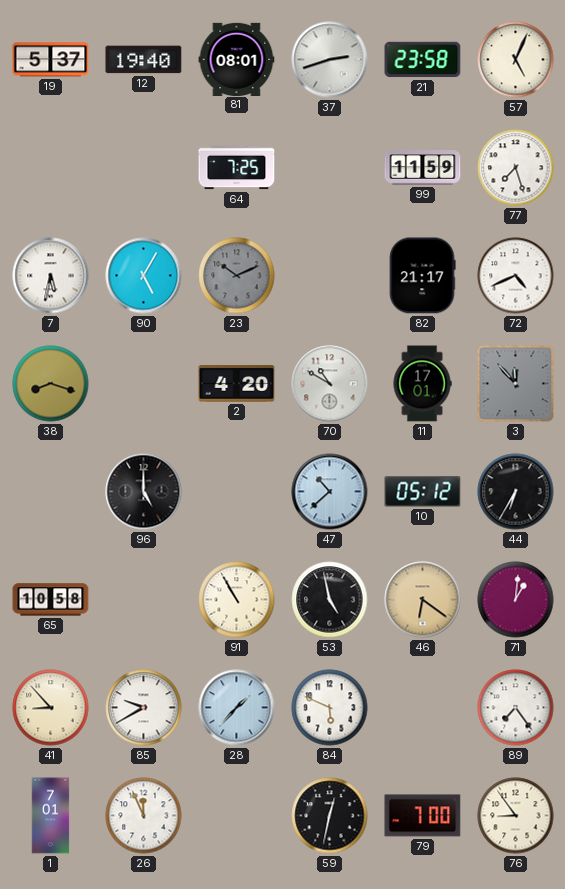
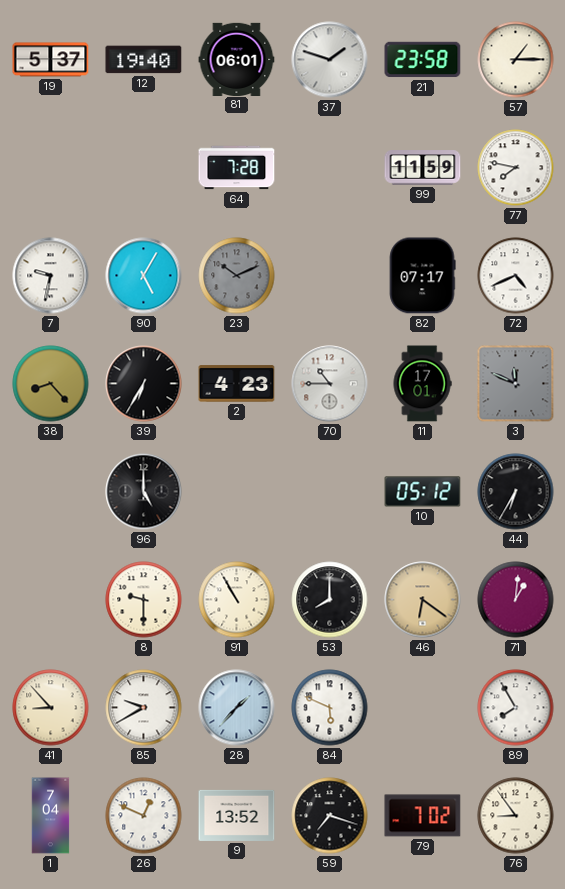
81: 08:01 -> 06:01 (237, 59)
37: 2:42 -> 1:48 (330, 60)
57: 5:04 -> 1:15 (516, 60)
64: 7:25 -> 7:28 (237, 168)
77: 7:27 -> 7:47 (516, 168)
7: 5:32 -> 9:32 (51, 276)
82: 21:17 -> 07:17 (422, 276)
38: 8:18 -> 8:23 (51, 384)
39: none -> 6:35 (144, 384)
2: 4:20 -> 4:23 (237, 384)
70: 10:50 -> 10:45 (330, 384)
3: 11:53 -> 11:49 (516, 384)
47: 10:38 -> none (330, 492)
65: 10:58 -> none (51, 600)
8: none -> 9:30 (144, 600)
53: 4:58 -> 8:00 (330, 600)
89: 7:24 -> 7:55 (516, 708)
1: 7:01 -> 7:04 (51, 816)
26: 11:56 -> 12:49 (144, 816)
9: none -> 13:52 (237, 815)
59: 12:32 -> 7:18 (330, 816)
79: 7:00 -> 7:02 (423, 816)
